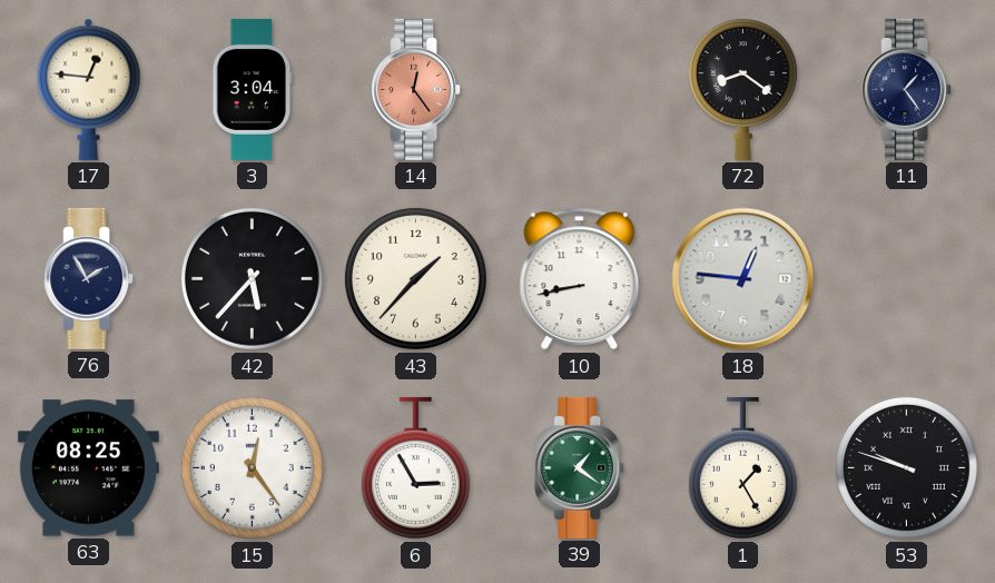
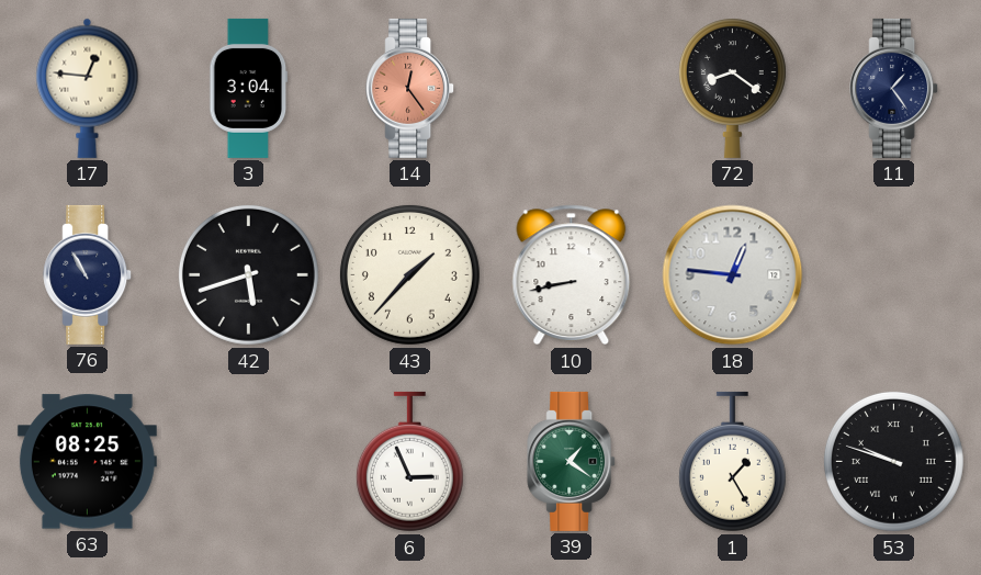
76: 1:55 -> 10:55 (88, 274)
42: 5:37 -> 5:42 (248, 274)
15: 12:24 -> none (252, 467)
6: 2:55 -> 2:56 (409, 462)
